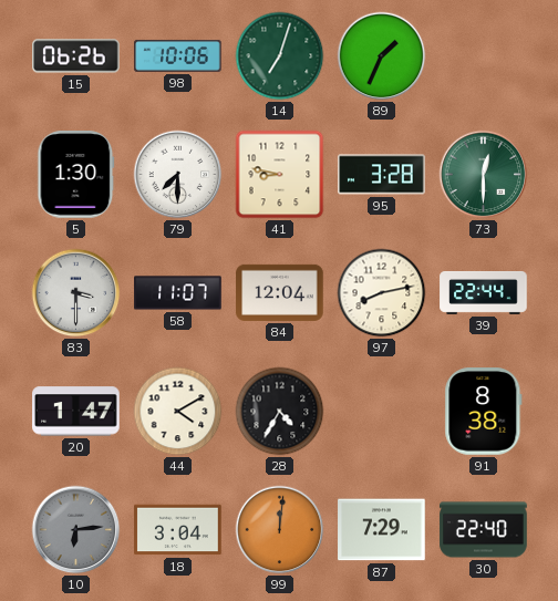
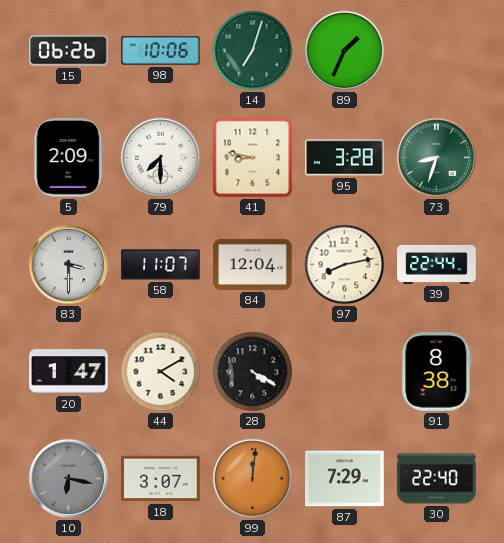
5: 1:30 -> 2:09 (69, 158)
73: 12:30 -> 8:33 (437, 158)
28: 4:35 -> 4:20 (253, 372)
10: 6:14 -> 6:17 (69, 479)
18: 3:04 -> 3:07 (161, 479)
